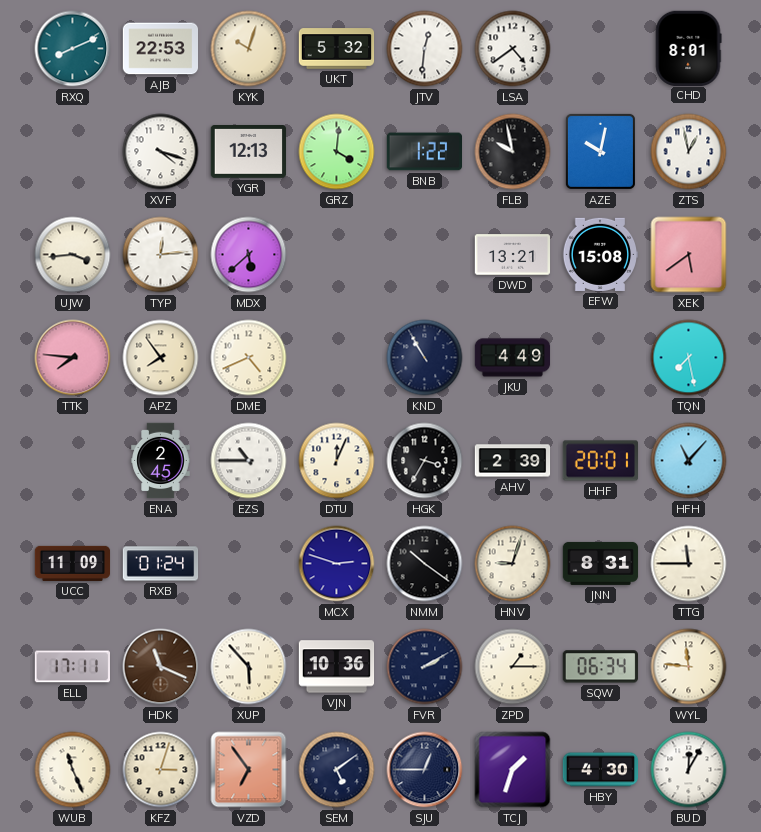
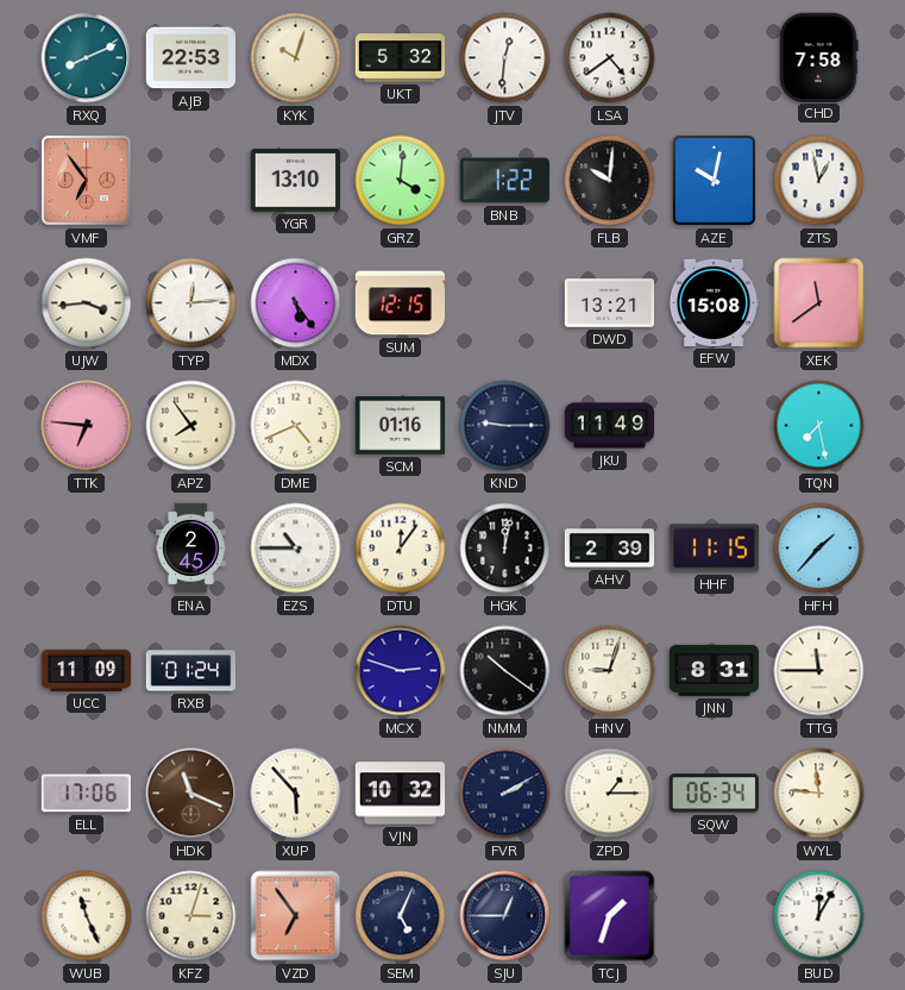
CHD: 8:01 -> 7:58 (819, 57)
VMF: none -> 6:54 (86, 180)
XVF: 4:18 -> none (161, 152)
YGR: 12:13 -> 13:10 (295, 181)
FLB: 9:58 -> 10:01 (610, 181)
MDX: 5:38 -> 5:24 (296, 303)
SUM: none -> 12:15 (401, 303)
XEK: 5:39 -> 11:39 (819, 303)
TTK: 7:46 -> 6:46 (87, 426)
SCM: none -> 01:16 (400, 426)
KND: 10:55 -> 9:15 (505, 426)
JKU: 4:49 -> 11:49 (610, 426)
DTU: 12:04 -> 12:06 (401, 549)
HGK: 3:35 -> 12:02 (505, 549)
HHF: 20:01 -> 11:15 (714, 549)
HFH: 11:07 -> 1:37 (819, 549)
ELL: 17:11 -> 17:06 (86, 794)
VJN: 10:36 -> 10:32 (401, 794)
SEM: 5:09 -> 5:04 (401, 916)
HBY: 4:30 -> none (601, 770)
